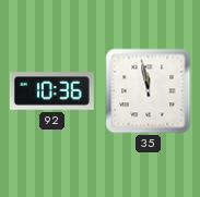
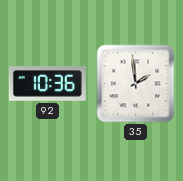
35: 11:58 -> 1:59 (136, 84)
